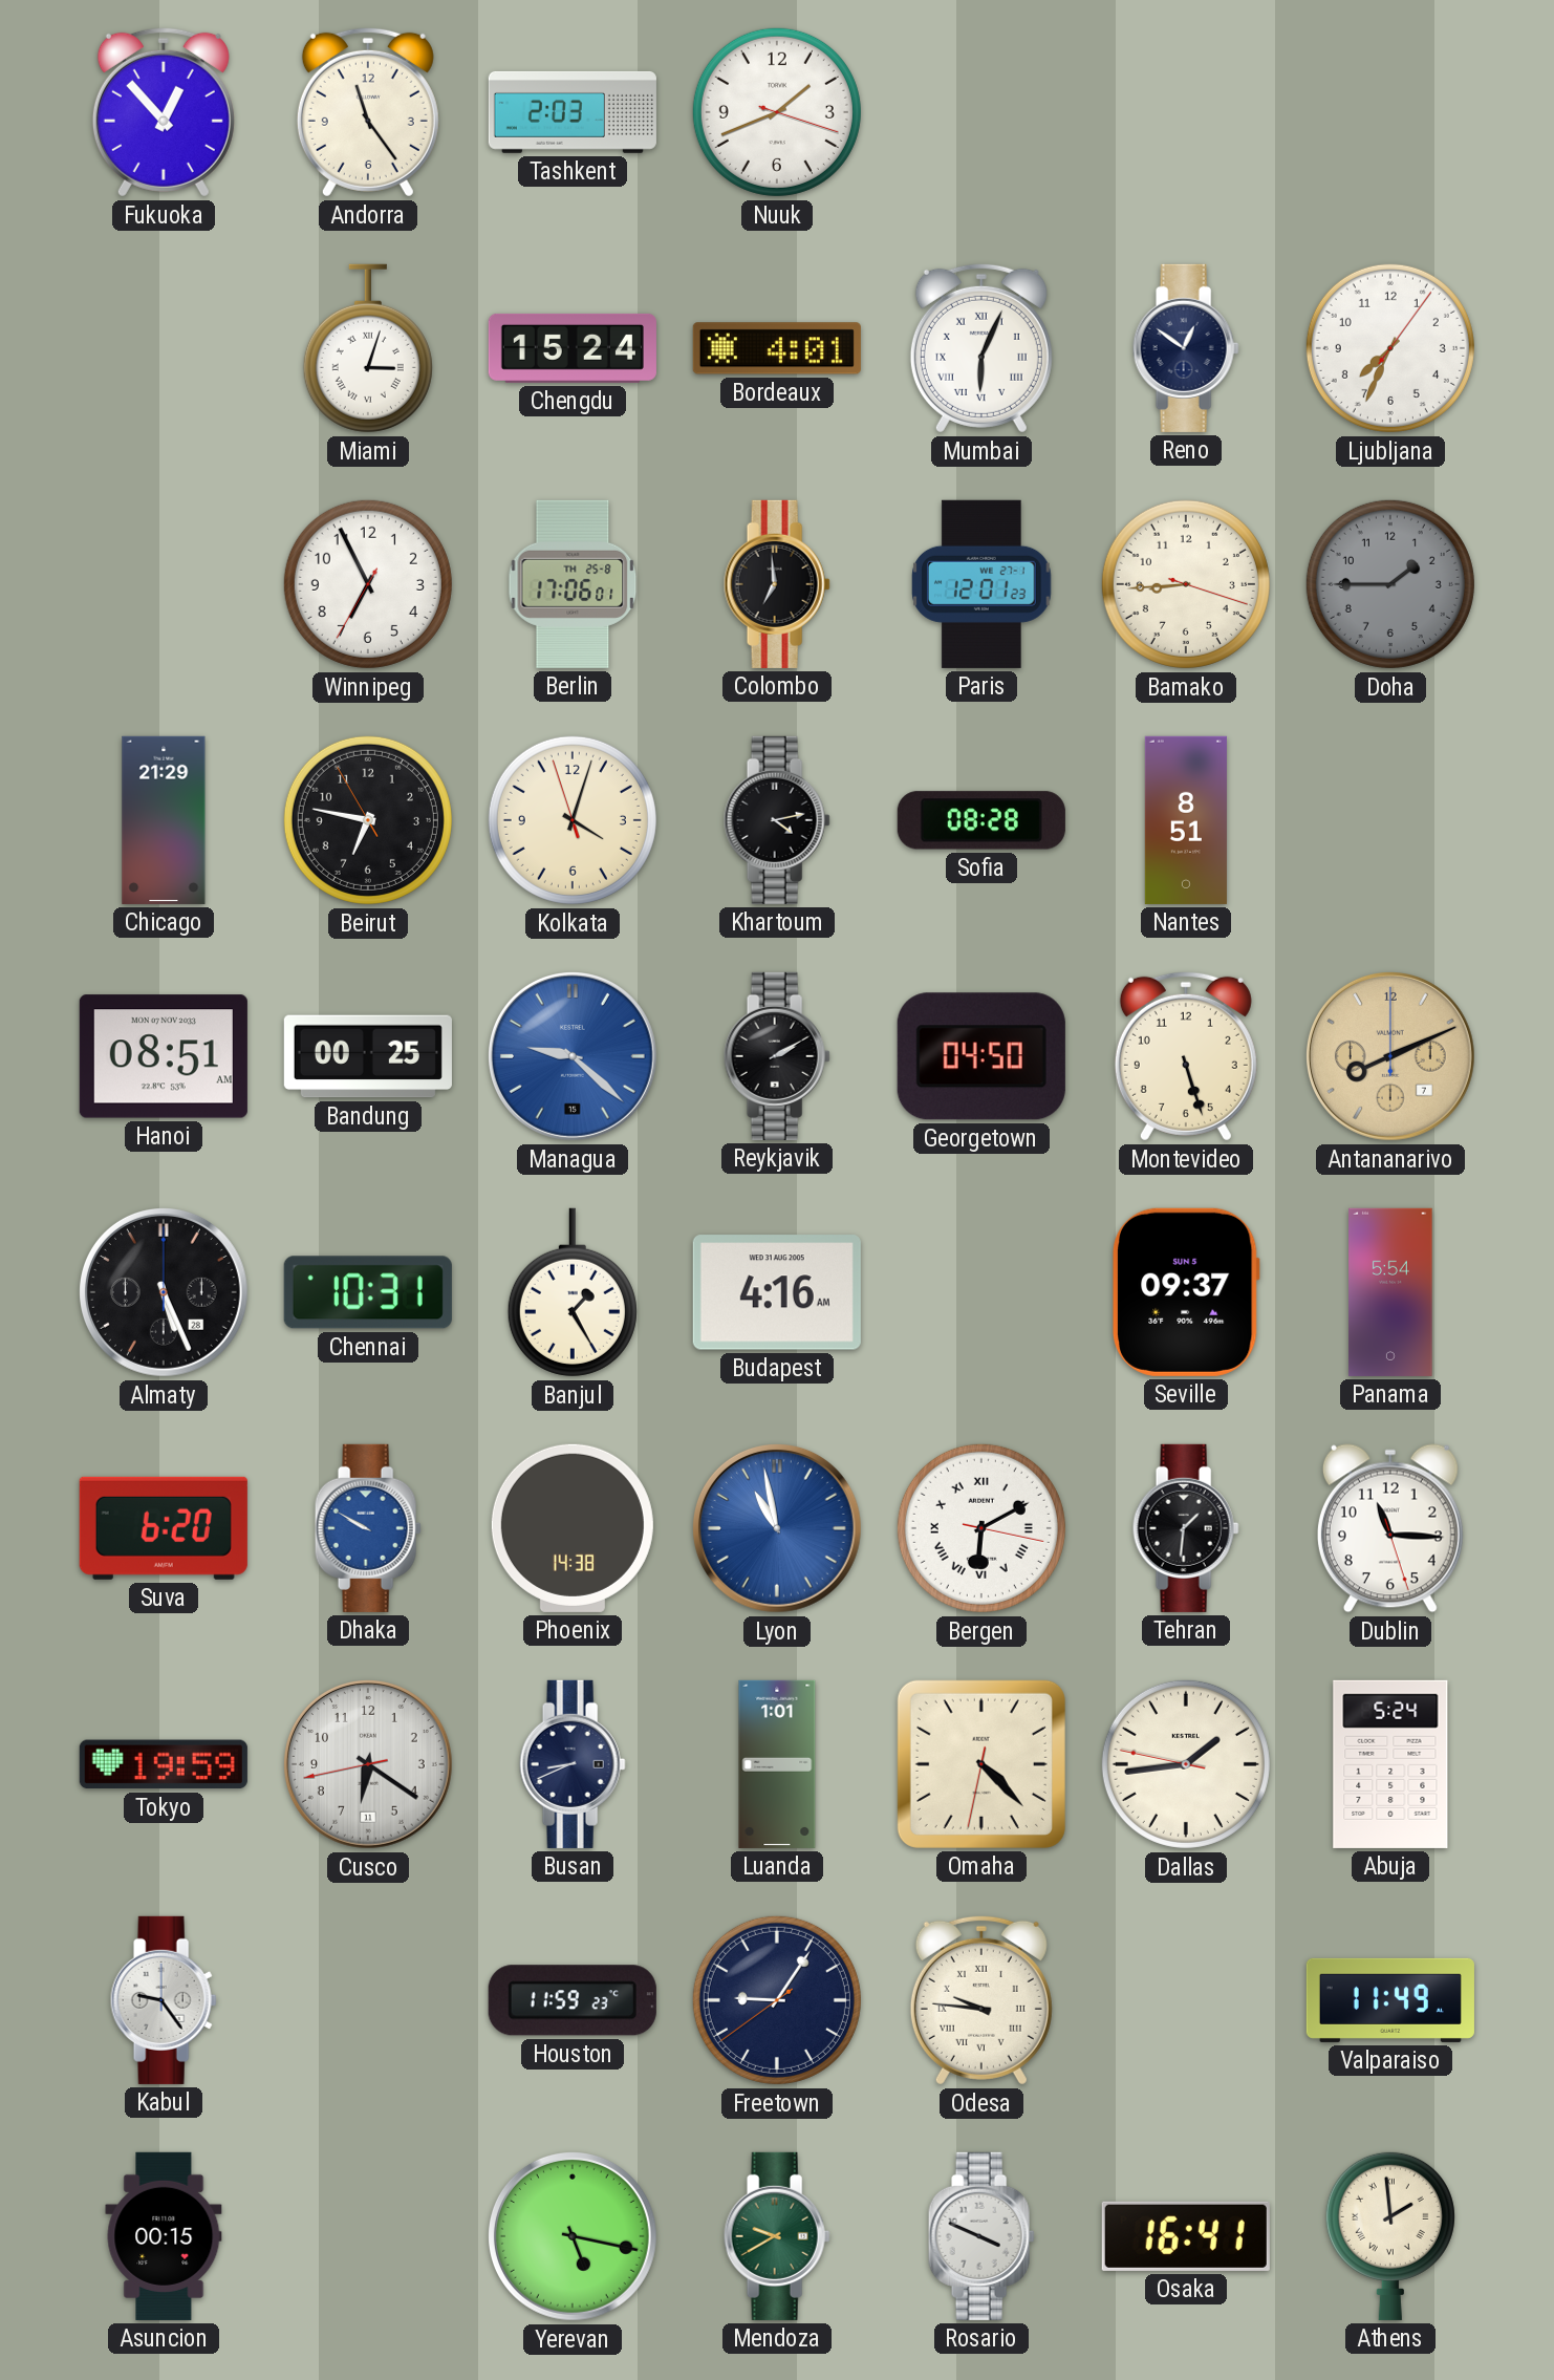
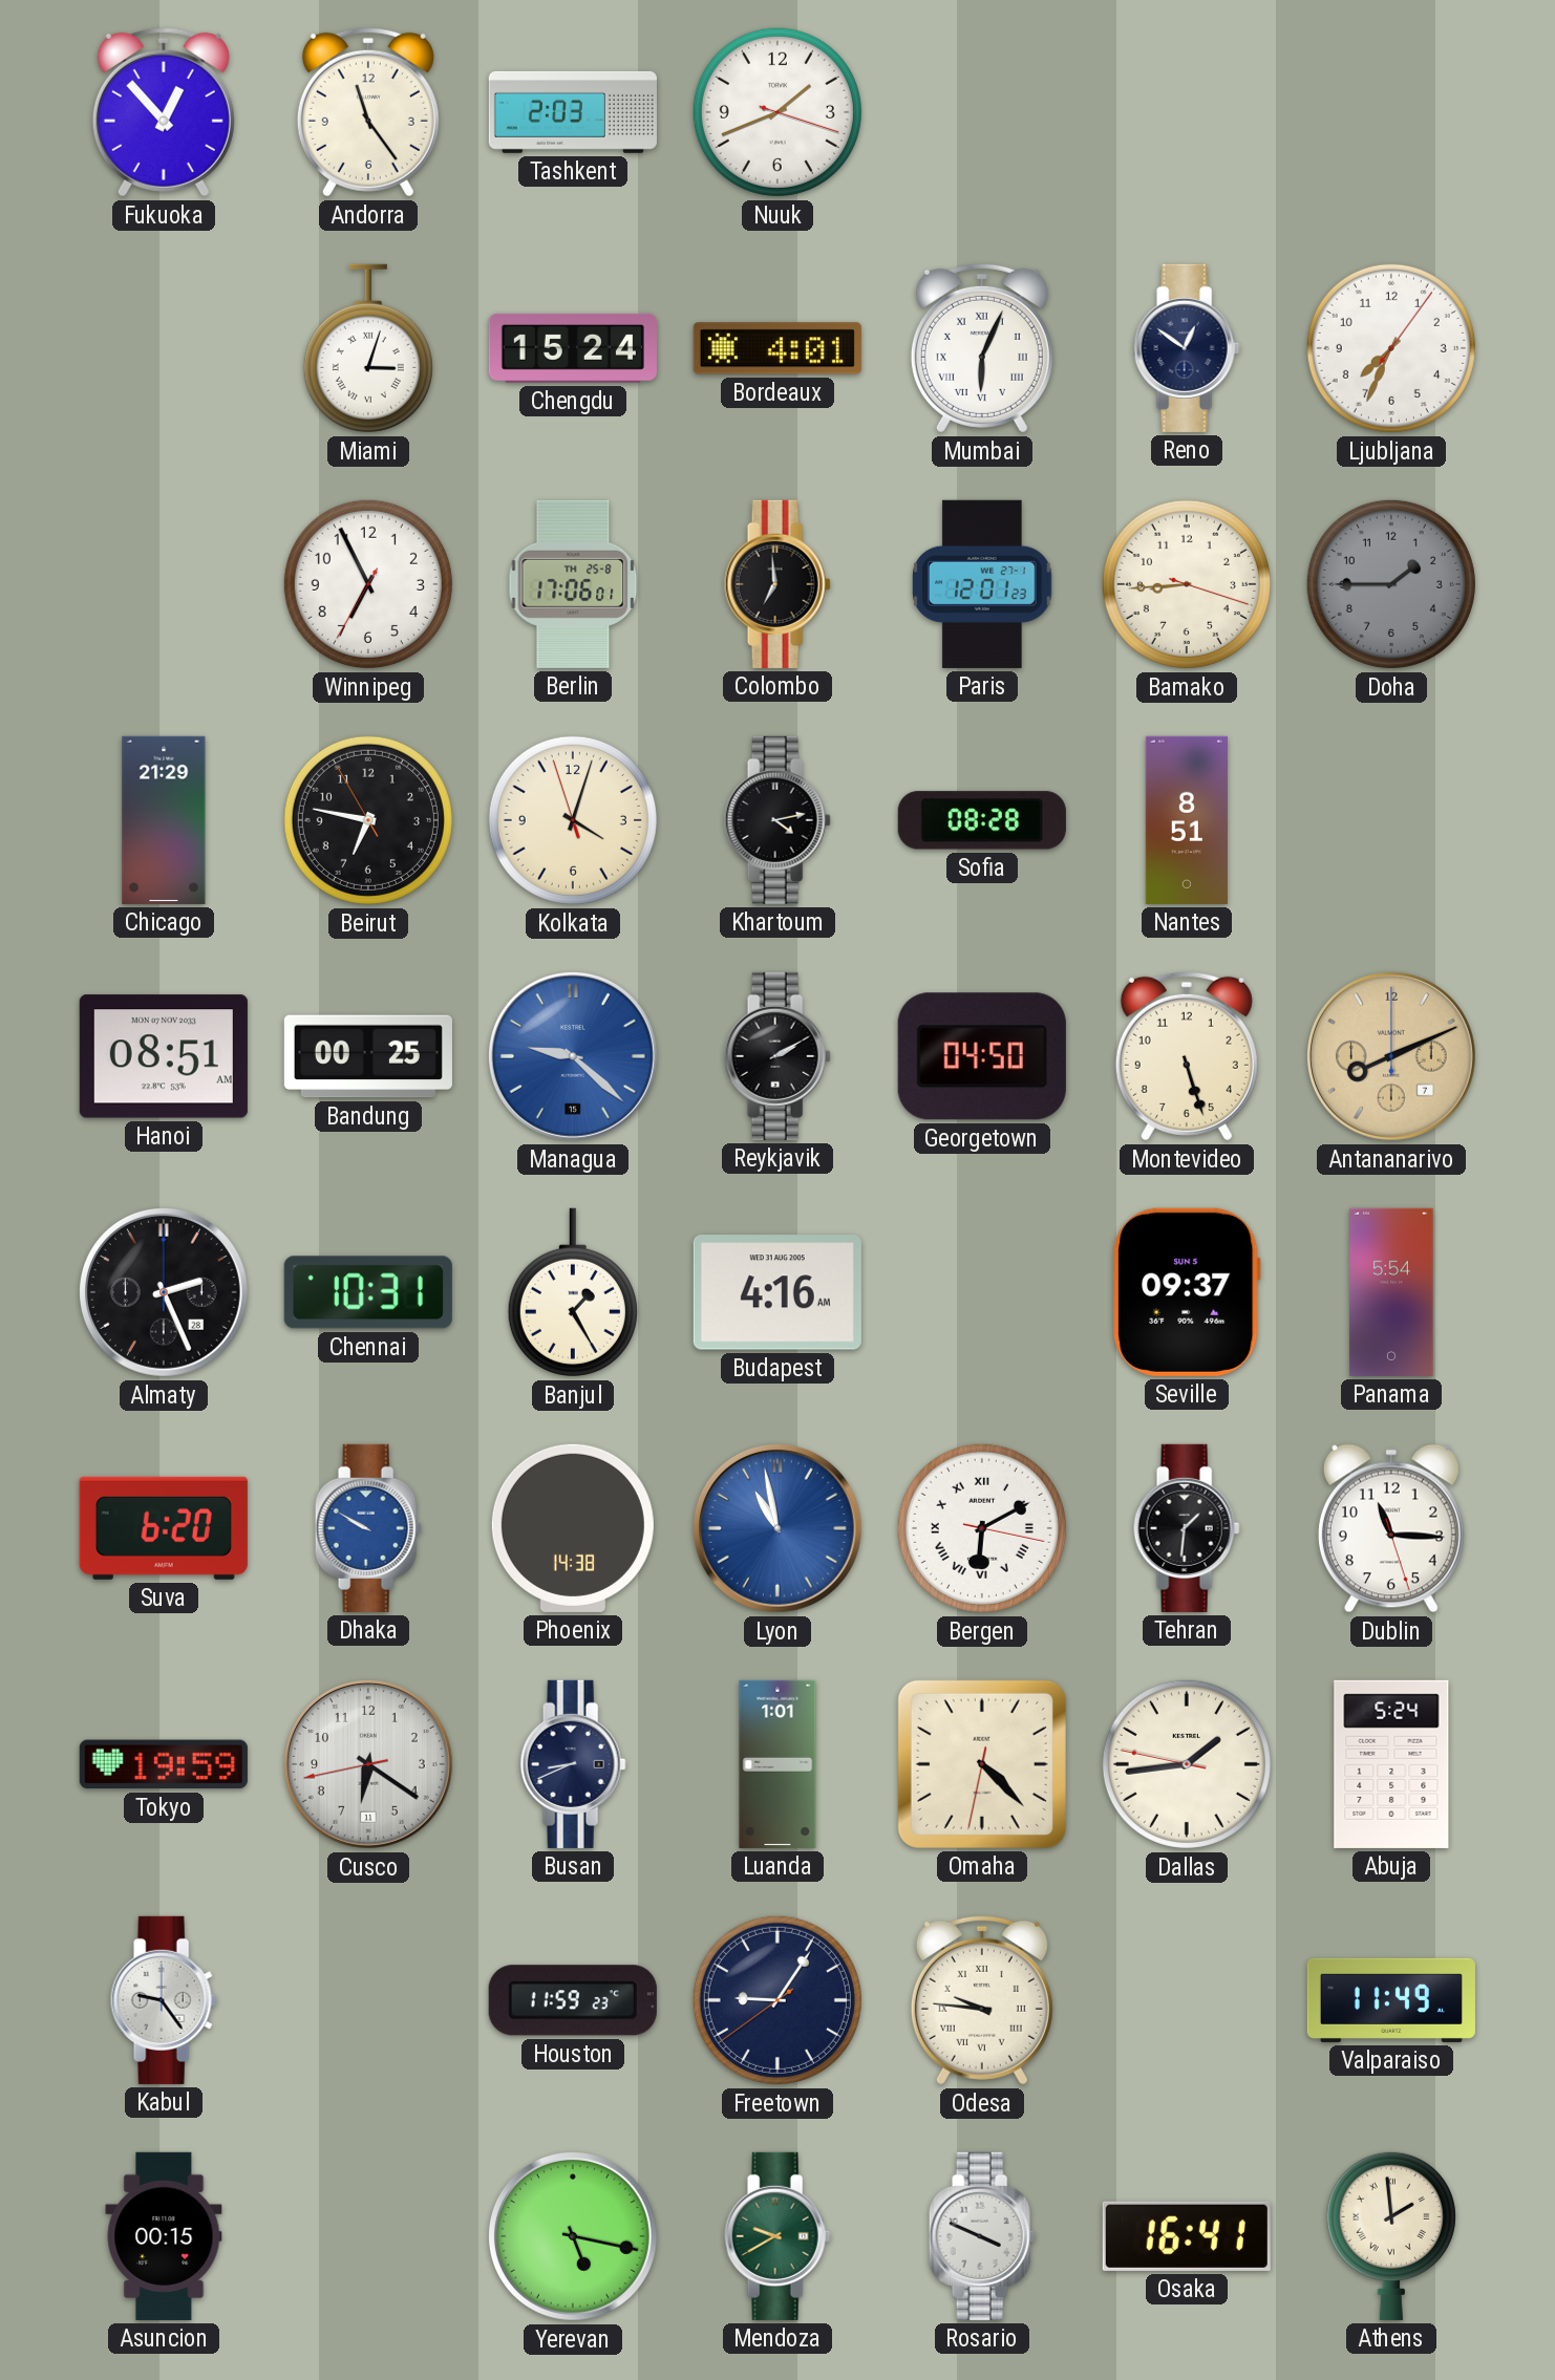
Almaty: 5:26 -> 2:26 (164, 1292)
